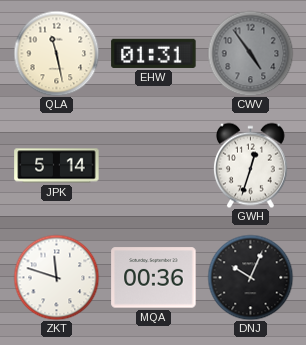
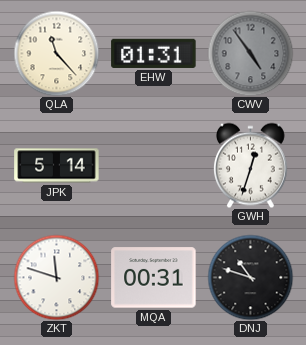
QLA: 11:28 -> 11:23 (56, 53)
MQA: 00:36 -> 00:31 (154, 278)
DNJ: 10:04 -> 10:48 (250, 277)
